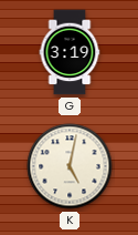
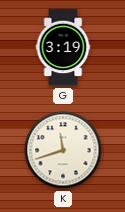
K: 5:02 -> 11:42 (63, 150)
